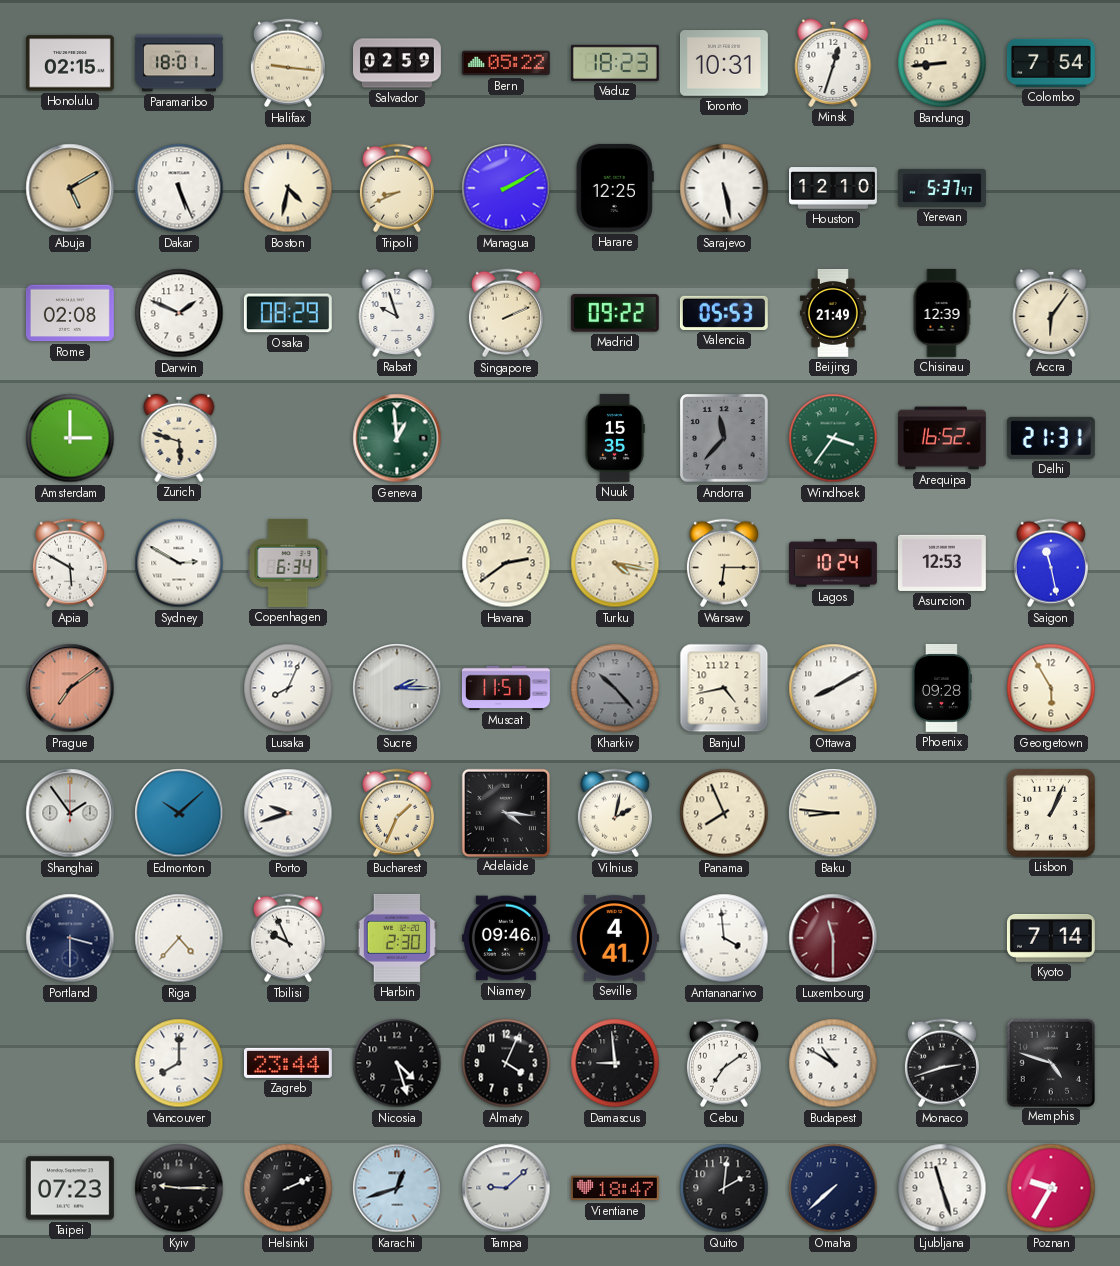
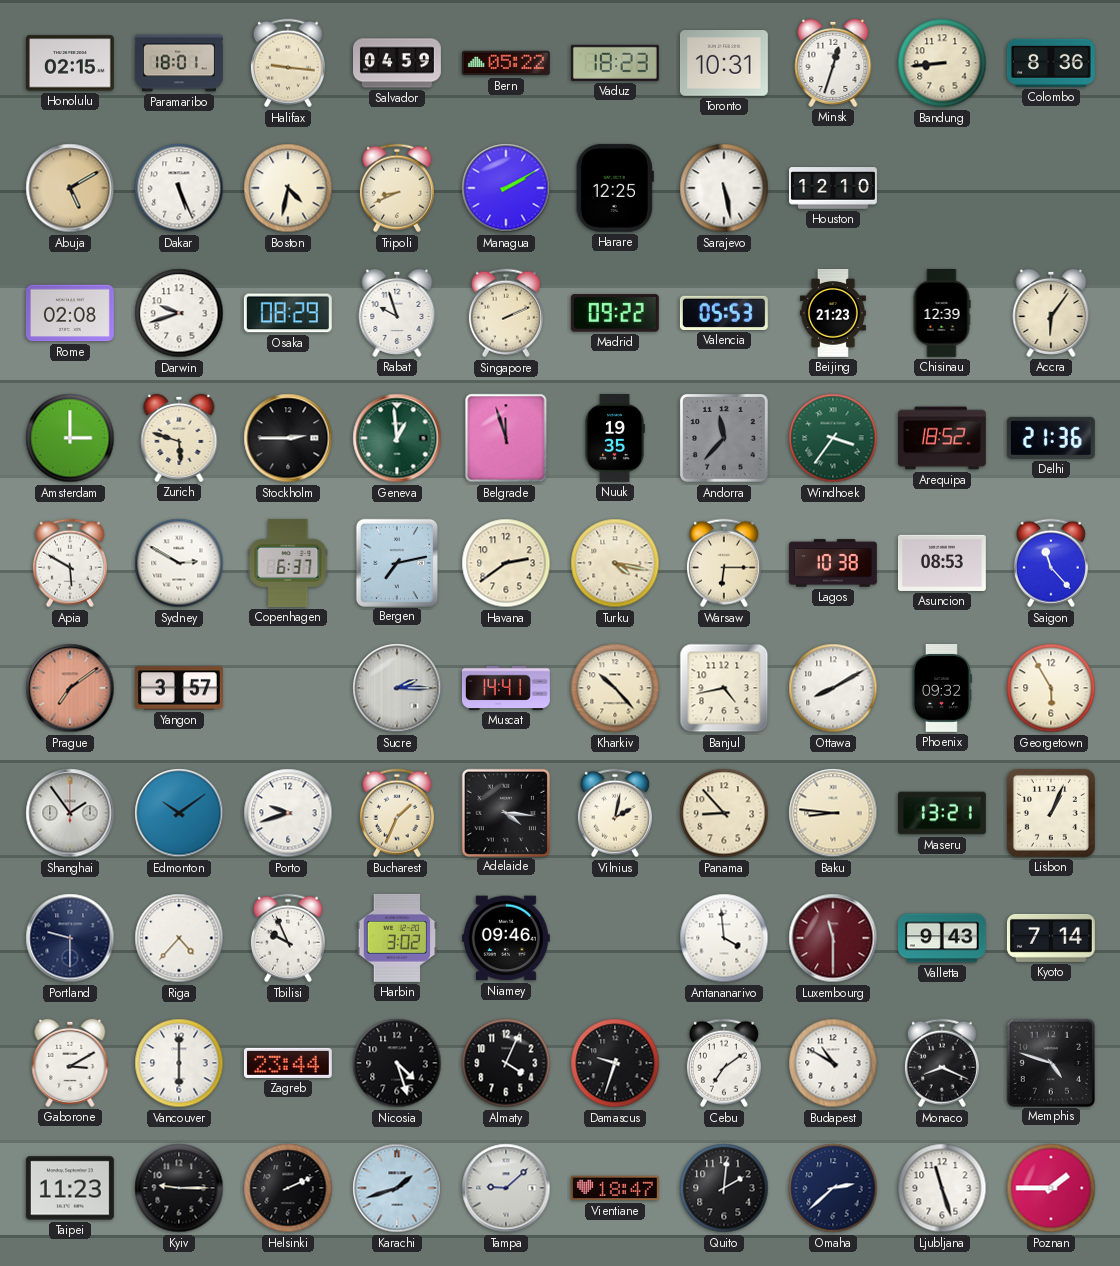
Salvador: 02:59 -> 04:59 (398, 63)
Colombo: 7:54 -> 8:36 (1051, 63)
Yerevan: 5:37 -> none (943, 188)
Darwin: 1:49 -> 9:42 (179, 313)
Beijing: 21:49 -> 21:23 (833, 313)
Stockholm: none -> 2:45 (288, 438)
Belgrade: none -> 11:57 (506, 438)
Nuuk: 15:35 -> 19:35 (615, 438)
Arequipa: 16:52 -> 18:52 (942, 438)
Delhi: 21:31 -> 21:36 (1051, 438)
Copenhagen: 6:34 -> 6:37 (288, 563)
Bergen: none -> 7:13 (396, 562)
Lagos: 10:24 -> 10:38 (833, 563)
Asuncion: 12:53 -> 08:53 (942, 563)
Saigon: 11:28 -> 11:23 (1051, 563)
Yangon: none -> 3:57 (179, 688)
Lusaka: 8:04 -> none (288, 688)
Muscat: 11:51 -> 14:41 (506, 688)
Kharkiv dial: grey -> cream (615, 688)
Phoenix: 09:28 -> 09:32 (942, 688)
Edmonton: 10:08 -> 10:09 (179, 813)
Panama: 7:56 -> 8:53 (724, 813)
Maseru: none -> 13:21 (942, 813)
Portland: 3:30 -> 9:30 (70, 938)
Harbin: 2:30 -> 3:02 (397, 938)
Seville: 4:41 -> none (615, 938)
Valletta: none -> 9:43 (942, 938)
Gaborone: none -> 3:10 (70, 1063)
Vancouver: 8:00 -> 6:00 (179, 1063)
Damascus: 8:59 -> 9:33 (615, 1063)
Monaco: 2:42 -> 8:19 (942, 1063)
Taipei: 07:23 -> 11:23 (70, 1188)
Karachi: 12:42 -> 1:42 (397, 1188)
Omaha: 7:38 -> 2:38 (833, 1188)
Poznan: 9:35 -> 1:45 (1051, 1188)
